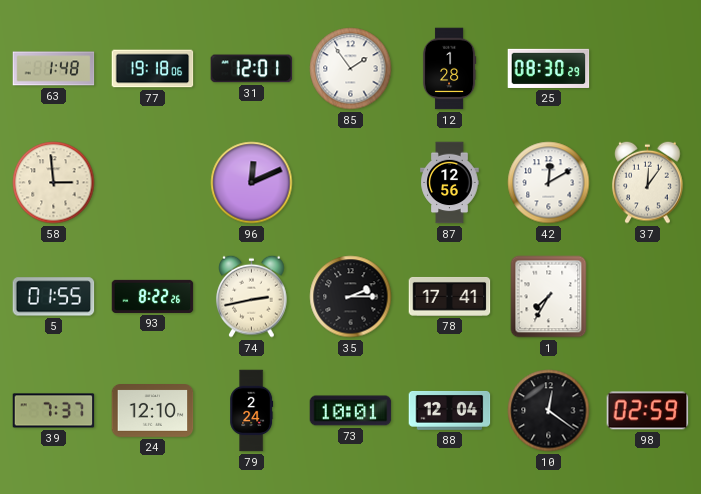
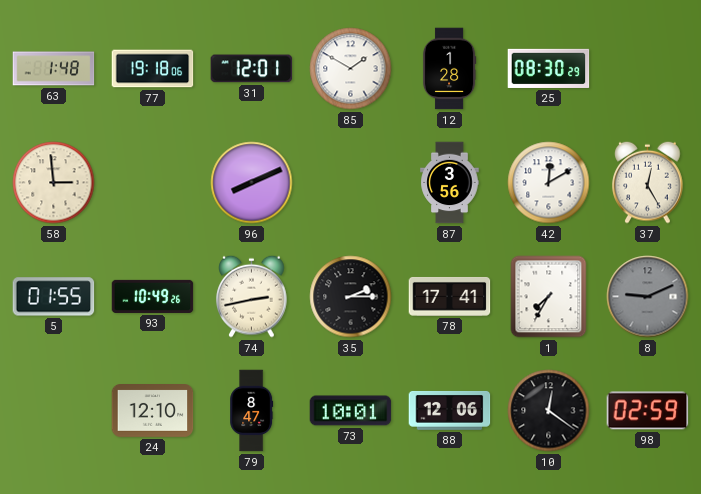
85: 1:54 -> 1:50 (351, 69)
96: 12:11 -> 8:11 (252, 183)
87: 12:56 -> 3:56 (450, 183)
37: 12:06 -> 12:25 (648, 182)
93: 8:22 -> 10:49 (153, 296)
8: none -> 9:11 (648, 297)
39: 7:37 -> none (54, 411)
79: 2:24 -> 8:47 (252, 411)
88: 12:04 -> 12:06 (450, 410)
